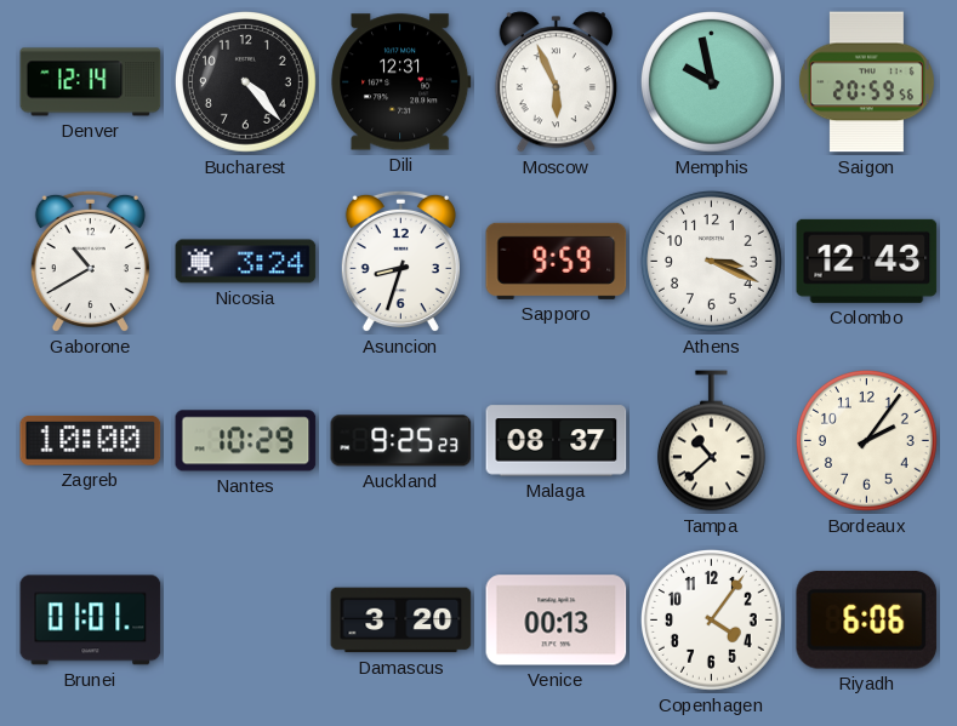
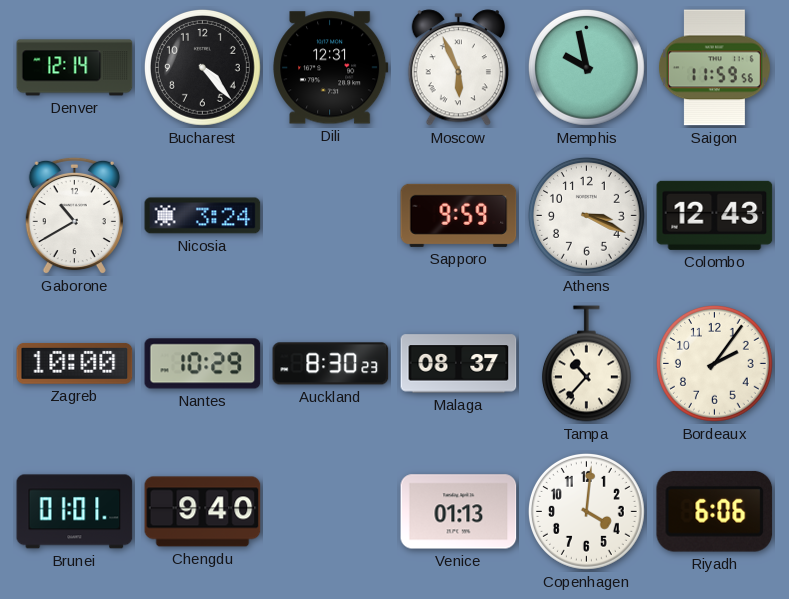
Saigon: 20:59 -> 11:59 (714, 68)
Asuncion: 8:33 -> none (400, 262)
Auckland: 9:25 -> 8:30 (331, 364)
Tampa: 10:38 -> 10:37 (586, 364)
Chengdu: none -> 9:40 (203, 512)
Damascus: 3:20 -> none (401, 621)
Venice: 00:13 -> 01:13 (459, 512)
Copenhagen: 4:06 -> 4:01 (586, 511)
